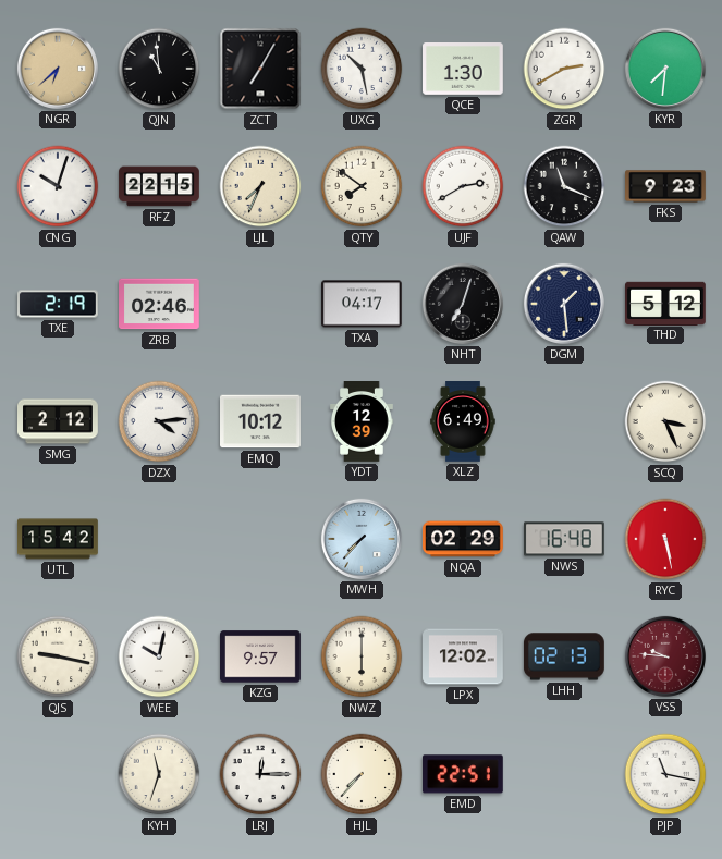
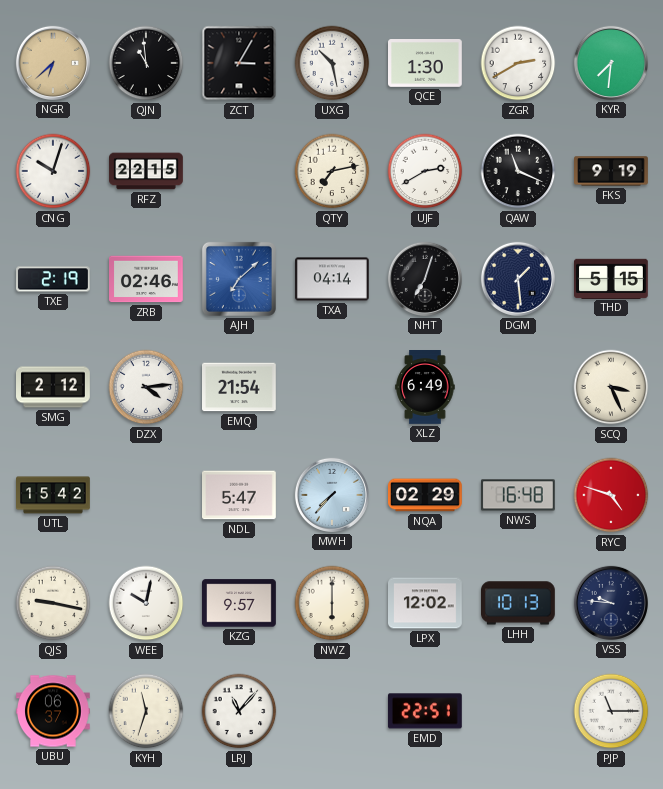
ZCT: 7:05 -> 3:05 (239, 63)
LJL: 7:34 -> none (260, 186)
QTY: 7:51 -> 7:13 (332, 171)
FKS: 9:23 -> 9:19 (612, 171)
AJH: none -> 7:08 (239, 279)
TXA: 04:17 -> 04:14 (333, 279)
THD: 5:12 -> 5:15 (612, 278)
EMQ: 10:12 -> 21:54 (240, 387)
YDT: 12:39 -> none (363, 422)
NDL: none -> 5:47 (240, 495)
RYC: 5:28 -> 4:48 (611, 495)
LHH: 02:13 -> 10:13 (519, 603)
VSS dial: burgundy -> navy (611, 603)
UBU: none -> 06:37 (54, 711)
LRJ: 12:15 -> 11:07 (239, 711)
HJL: 7:37 -> none (362, 774)
PJP: 11:17 -> 11:15 (611, 711)
